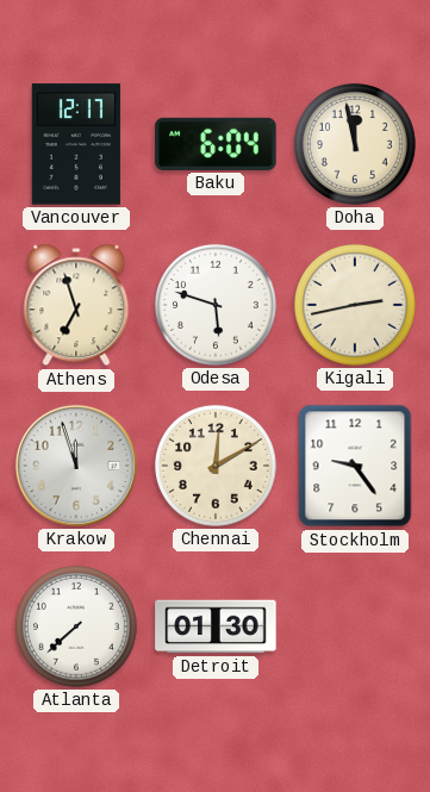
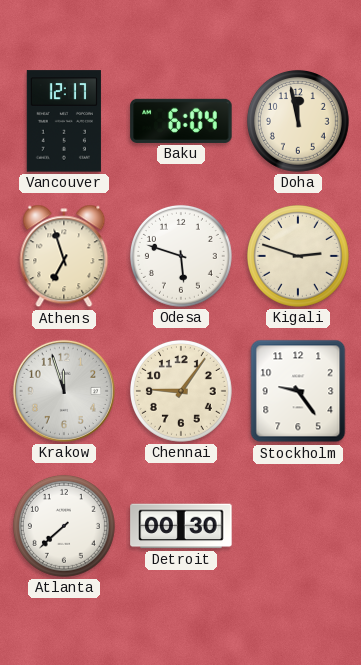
Kigali: 2:43 -> 2:48 (298, 256)
Chennai: 12:10 -> 9:06 (181, 391)
Detroit: 01:30 -> 00:30 (181, 526)
